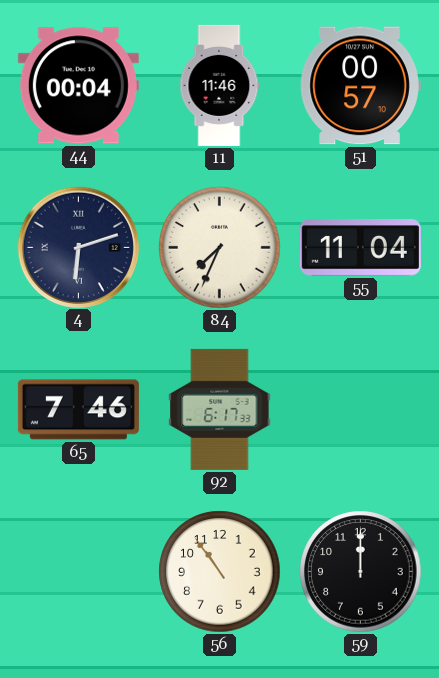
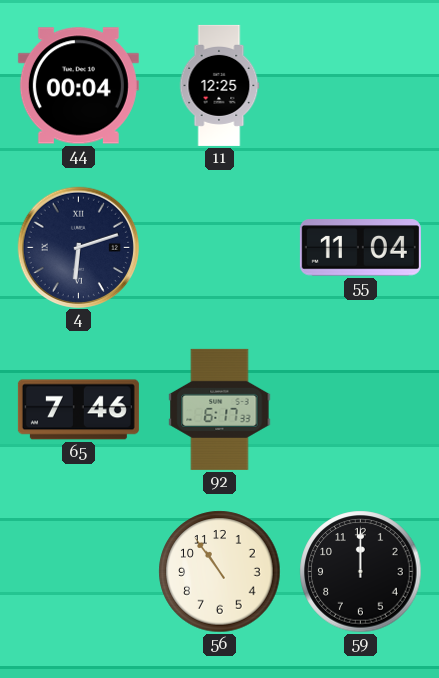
11: 11:46 -> 12:25 (219, 85)
51: 00:57 -> none (360, 86)
84: 7:34 -> none (220, 248)
